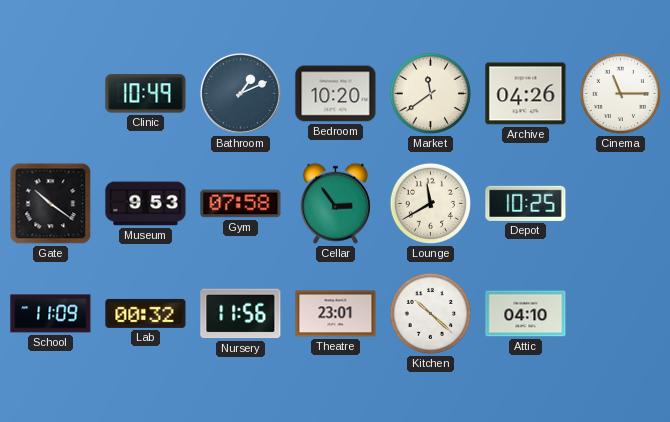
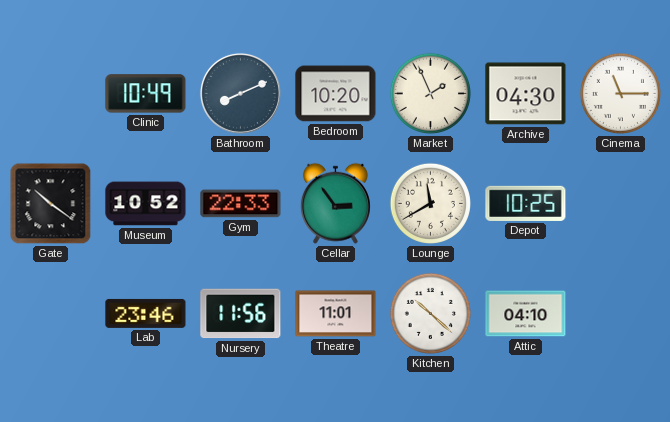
Bathroom: 1:11 -> 8:11 (240, 93)
Market: 11:39 -> 1:56 (430, 93)
Archive: 04:26 -> 04:30 (526, 94)
Museum: 9:53 -> 10:52 (146, 204)
Gym: 07:58 -> 22:33 (241, 204)
School: 11:09 -> none (51, 314)
Lab: 00:32 -> 23:46 (146, 313)
Theatre: 23:01 -> 11:01 (336, 314)
